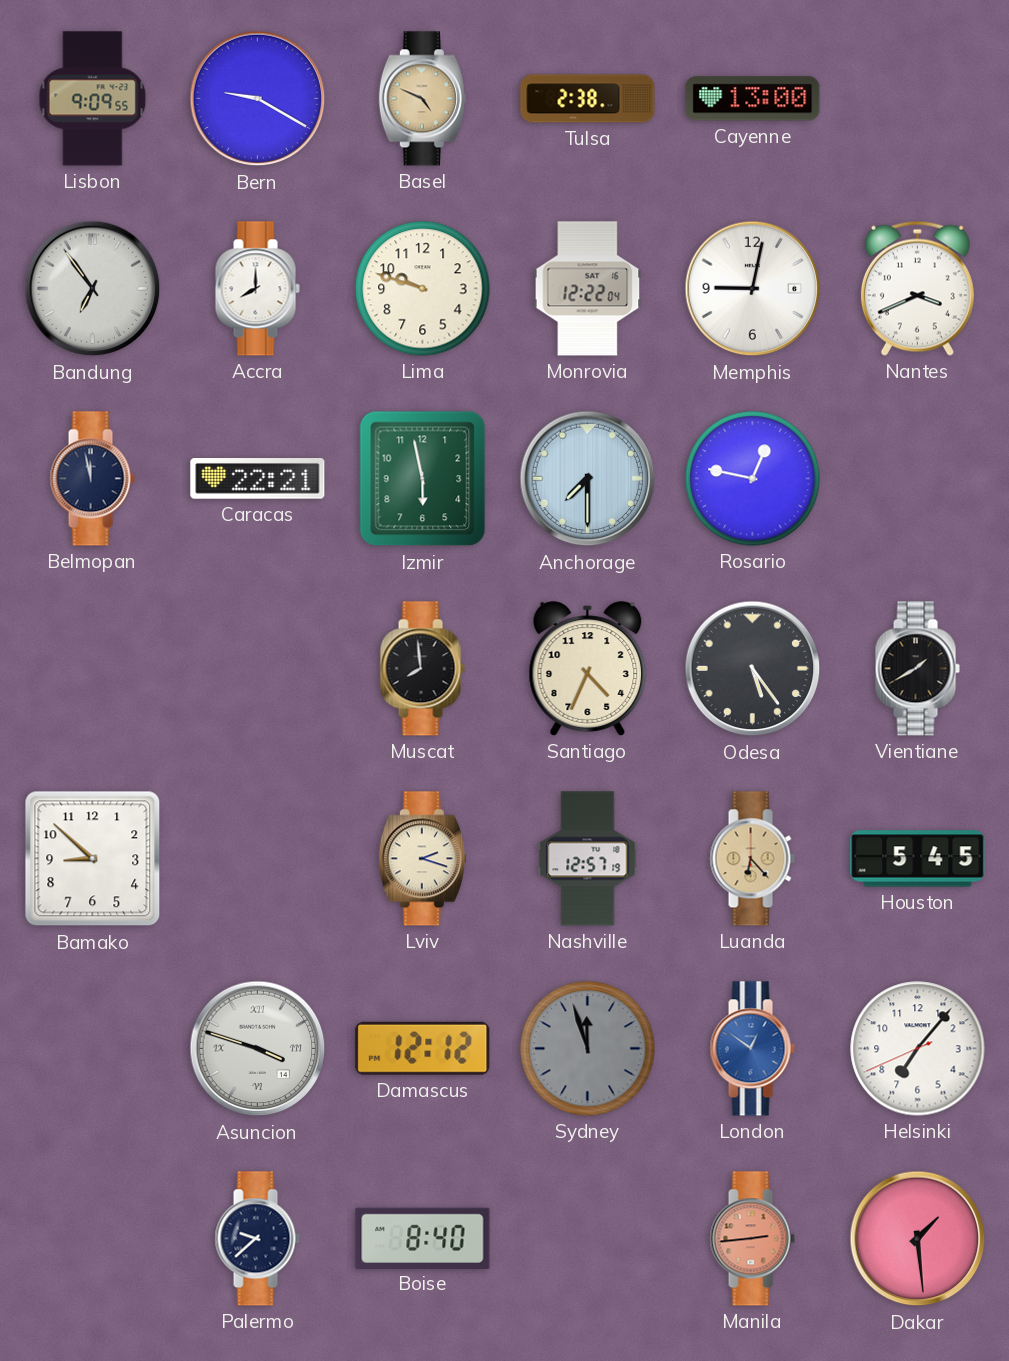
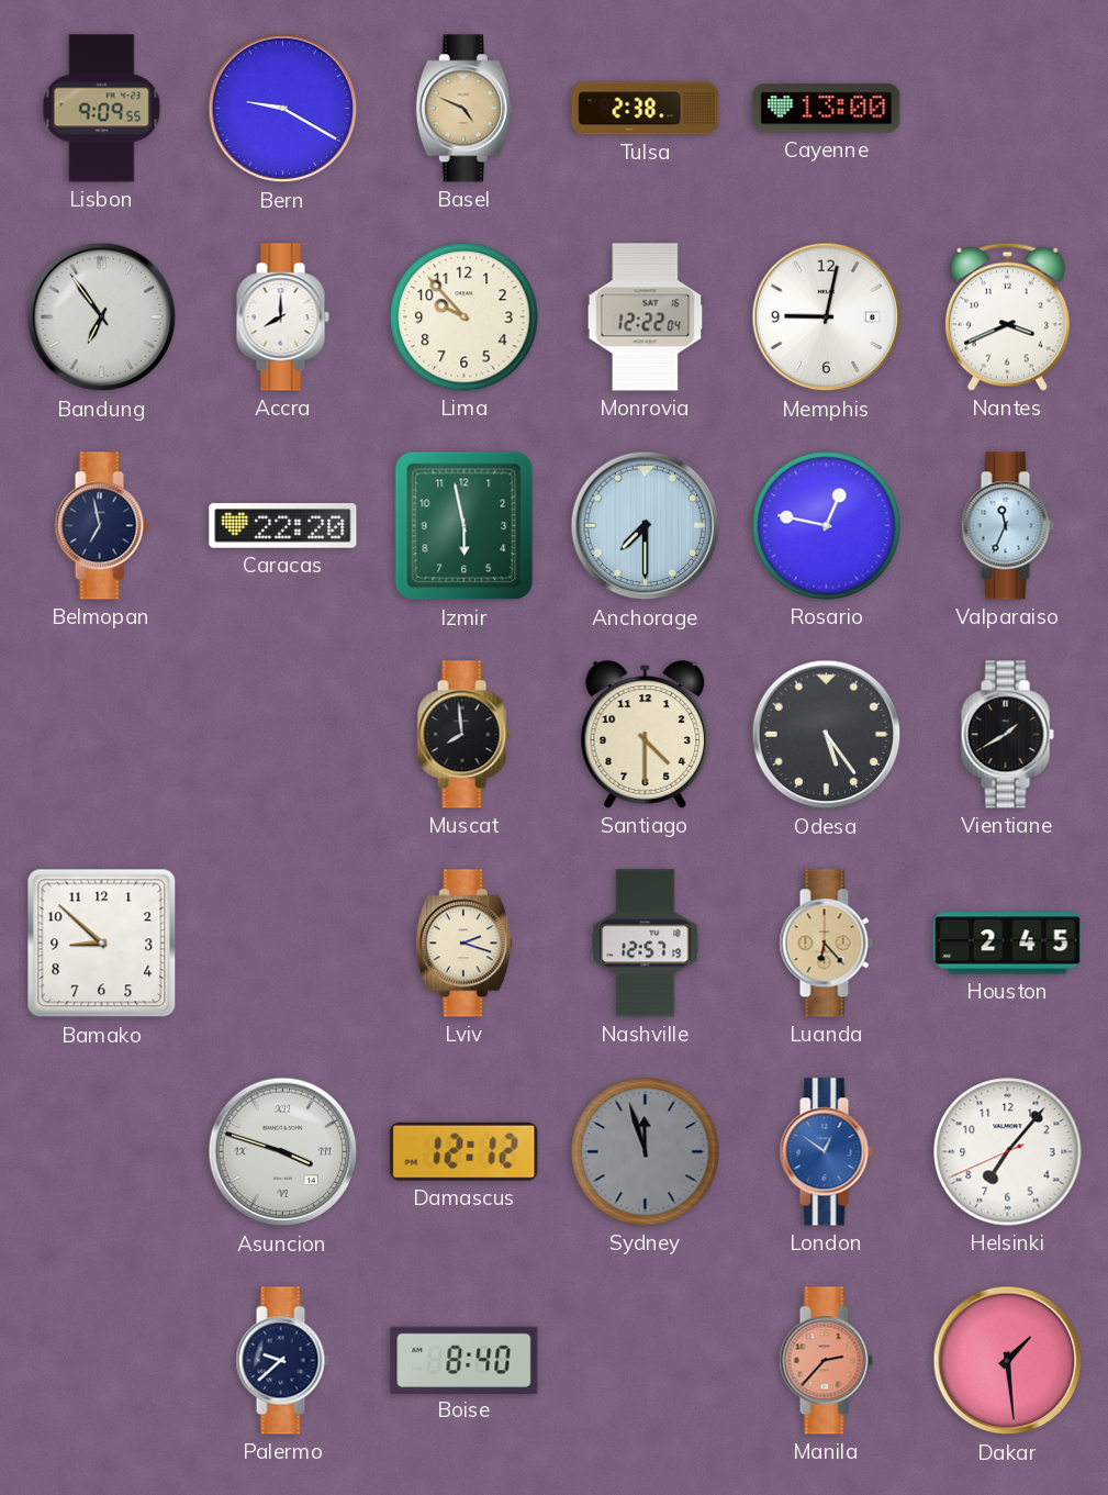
Lima: 9:48 -> 9:53 (465, 317)
Belmopan: 11:58 -> 6:58 (101, 526)
Caracas: 22:21 -> 22:20 (283, 526)
Valparaiso: none -> 11:34 (1007, 526)
Santiago: 4:34 -> 4:30 (646, 735)
Houston: 5:45 -> 2:45 (1008, 944)
Manila: 2:44 -> 2:37 (826, 1361)
